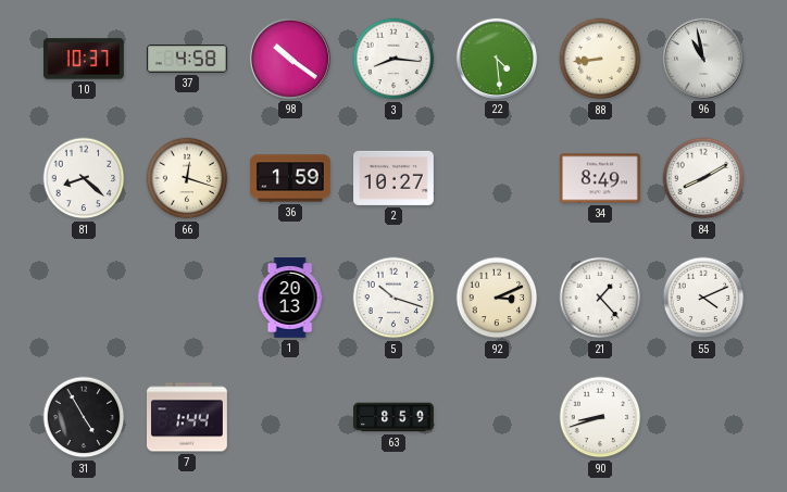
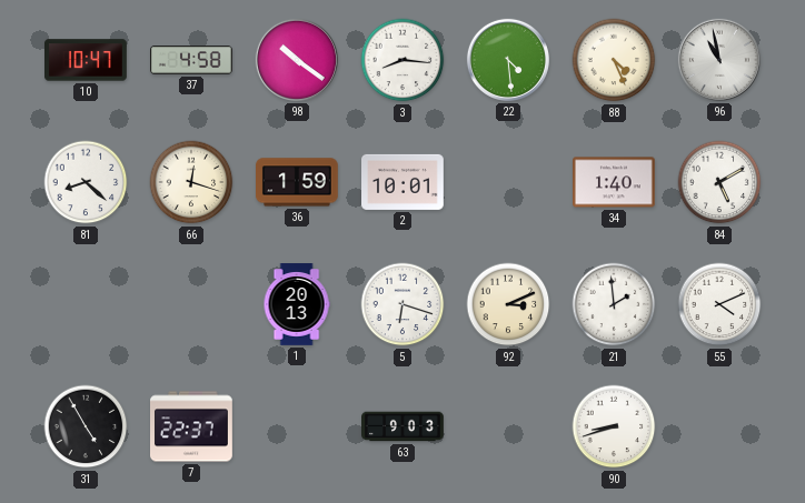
10: 10:37 -> 10:47 (87, 60)
88: 8:44 -> 4:26 (614, 60)
2: 10:27 -> 10:01 (404, 182)
34: 8:49 -> 1:40 (615, 182)
84: 8:10 -> 5:10 (719, 182)
5: 10:18 -> 6:18 (402, 304)
21: 1:23 -> 1:59 (614, 304)
7: 1:44 -> 22:37 (192, 426)
63: 8:59 -> 9:03 (402, 426)
